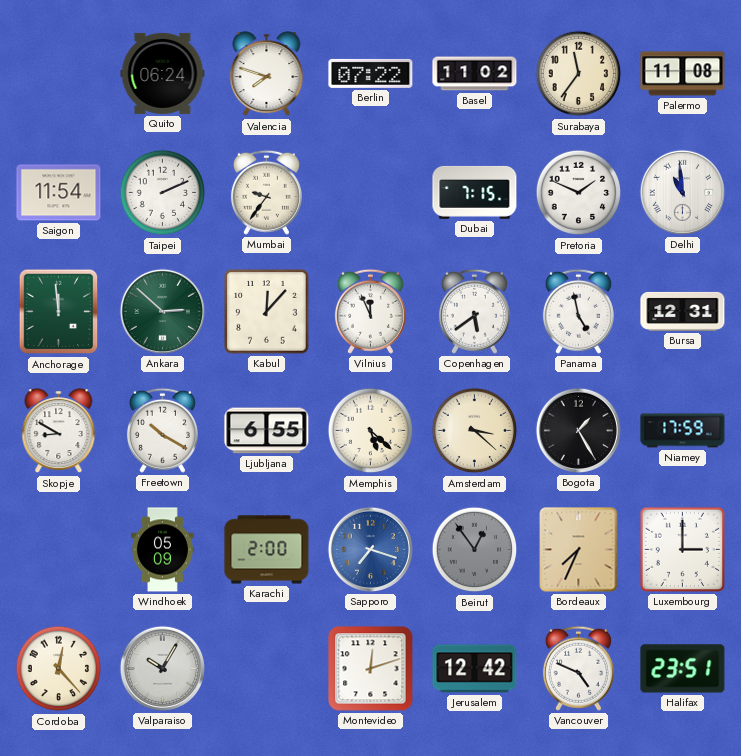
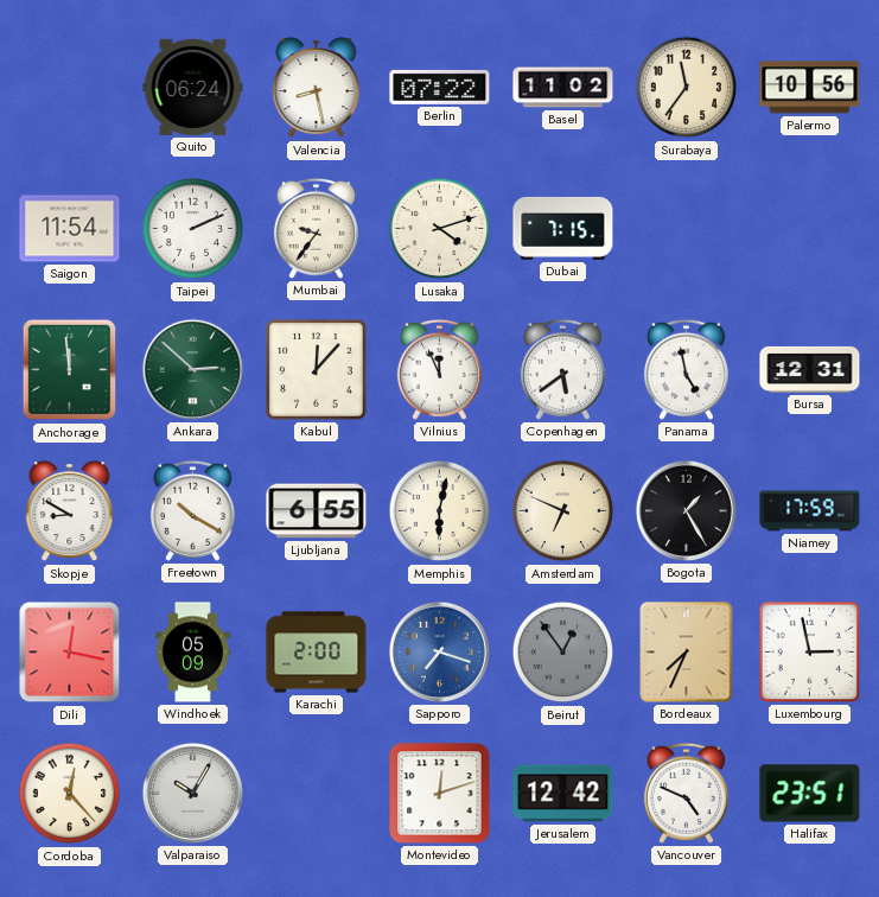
Valencia: 7:48 -> 8:28 (317, 88)
Palermo: 11:08 -> 10:56 (810, 88)
Lusaka: none -> 4:12 (440, 229)
Pretoria: 1:49 -> none (579, 193)
Delhi: 10:59 -> none (682, 192)
Memphis: 5:22 -> 6:02 (440, 511)
Amsterdam: 3:22 -> 6:49 (563, 511)
Dili: none -> 12:17 (70, 653)
Luxembourg: 3:00 -> 2:58 (809, 651)
